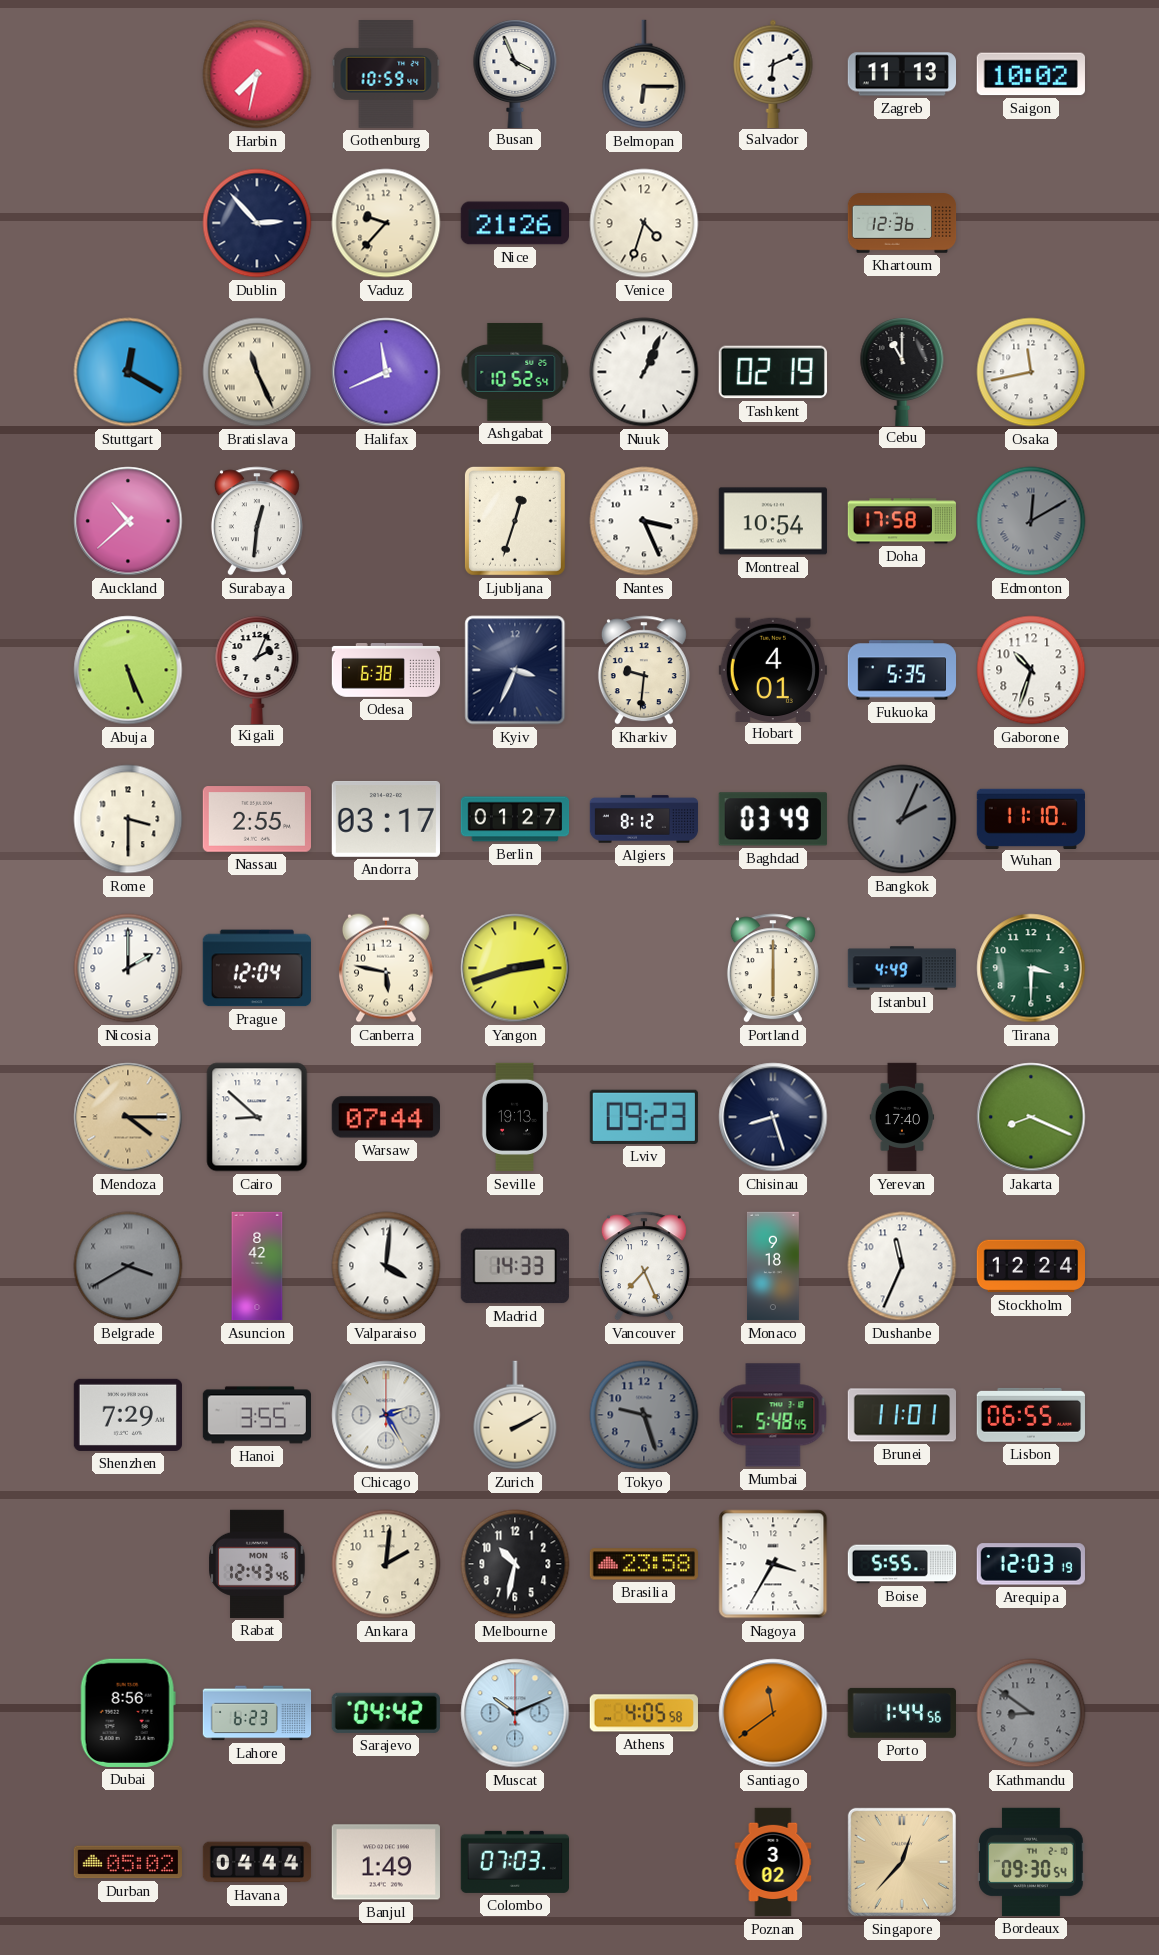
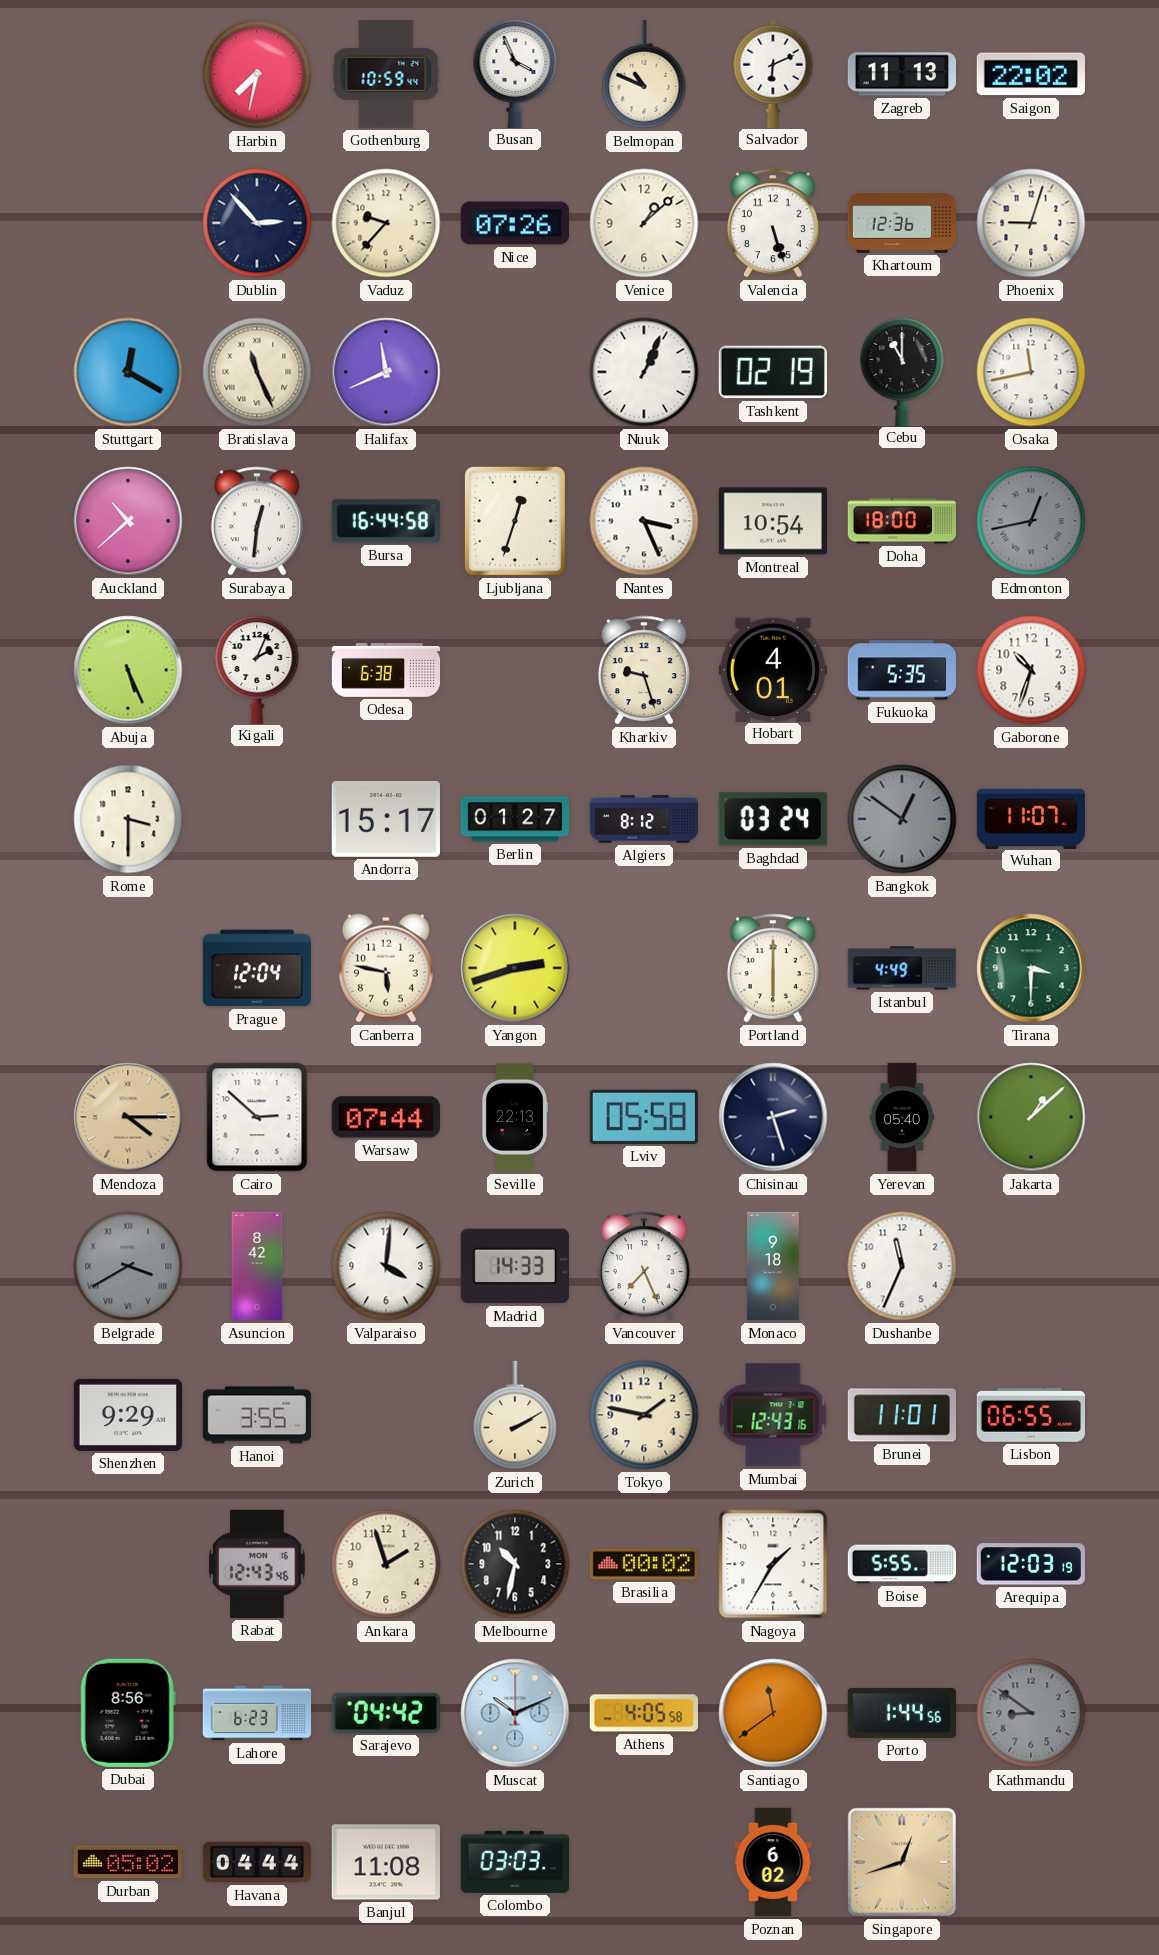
Belmopan: 6:15 -> 10:49 (644, 74)
Saigon: 10:02 -> 22:02 (1031, 74)
Nice: 21:26 -> 07:26 (514, 223)
Venice: 4:33 -> 1:08 (644, 223)
Valencia: none -> 5:27 (773, 223)
Phoenix: none -> 9:03 (1031, 223)
Ashgabat: 10:52 -> none (515, 372)
Bursa: none -> 16:44 (386, 521)
Doha: 17:58 -> 18:00 (901, 521)
Edmonton: 12:10 -> 12:43 (1031, 521)
Kyiv: 3:34 -> none (515, 670)
Kharkiv: 9:31 -> 9:27 (644, 670)
Nassau: 2:55 -> none (256, 819)
Andorra: 03:17 -> 15:17 (386, 819)
Baghdad: 03:49 -> 03:24 (773, 819)
Bangkok: 2:04 -> 12:51 (902, 819)
Wuhan: 11:10 -> 11:07 (1030, 818)
Nicosia: 2:00 -> none (128, 968)
Cairo: 8:52 -> 2:52 (257, 1117)
Seville: 19:13 -> 22:13 (515, 1117)
Lviv: 09:23 -> 05:58 (644, 1117)
Chisinau: 8:27 -> 2:27 (773, 1117)
Yerevan: 17:40 -> 05:40 (902, 1117)
Jakarta: 8:19 -> 1:08 (1031, 1117)
Stockholm: 12:24 -> none (1030, 1266)
Shenzhen: 7:29 -> 9:29 (128, 1415)
Chicago: 2:25 -> none (386, 1415)
Tokyo: 9:27 -> 1:47 (644, 1415)
Tokyo dial: grey -> cream (644, 1415)
Mumbai: 5:48 -> 12:43 (773, 1415)
Ankara: 2:01 -> 1:57 (386, 1564)
Brasilia: 23:58 -> 00:02 (643, 1564)
Nagoya: 3:35 -> 1:35 (773, 1564)
Banjul: 1:49 -> 11:08 (386, 1862)
Colombo: 07:03 -> 03:03 (514, 1862)
Poznan: 3:02 -> 6:02 (773, 1862)
Singapore: 12:37 -> 12:42 (902, 1862)
Bordeaux: 09:30 -> none (1031, 1862)
